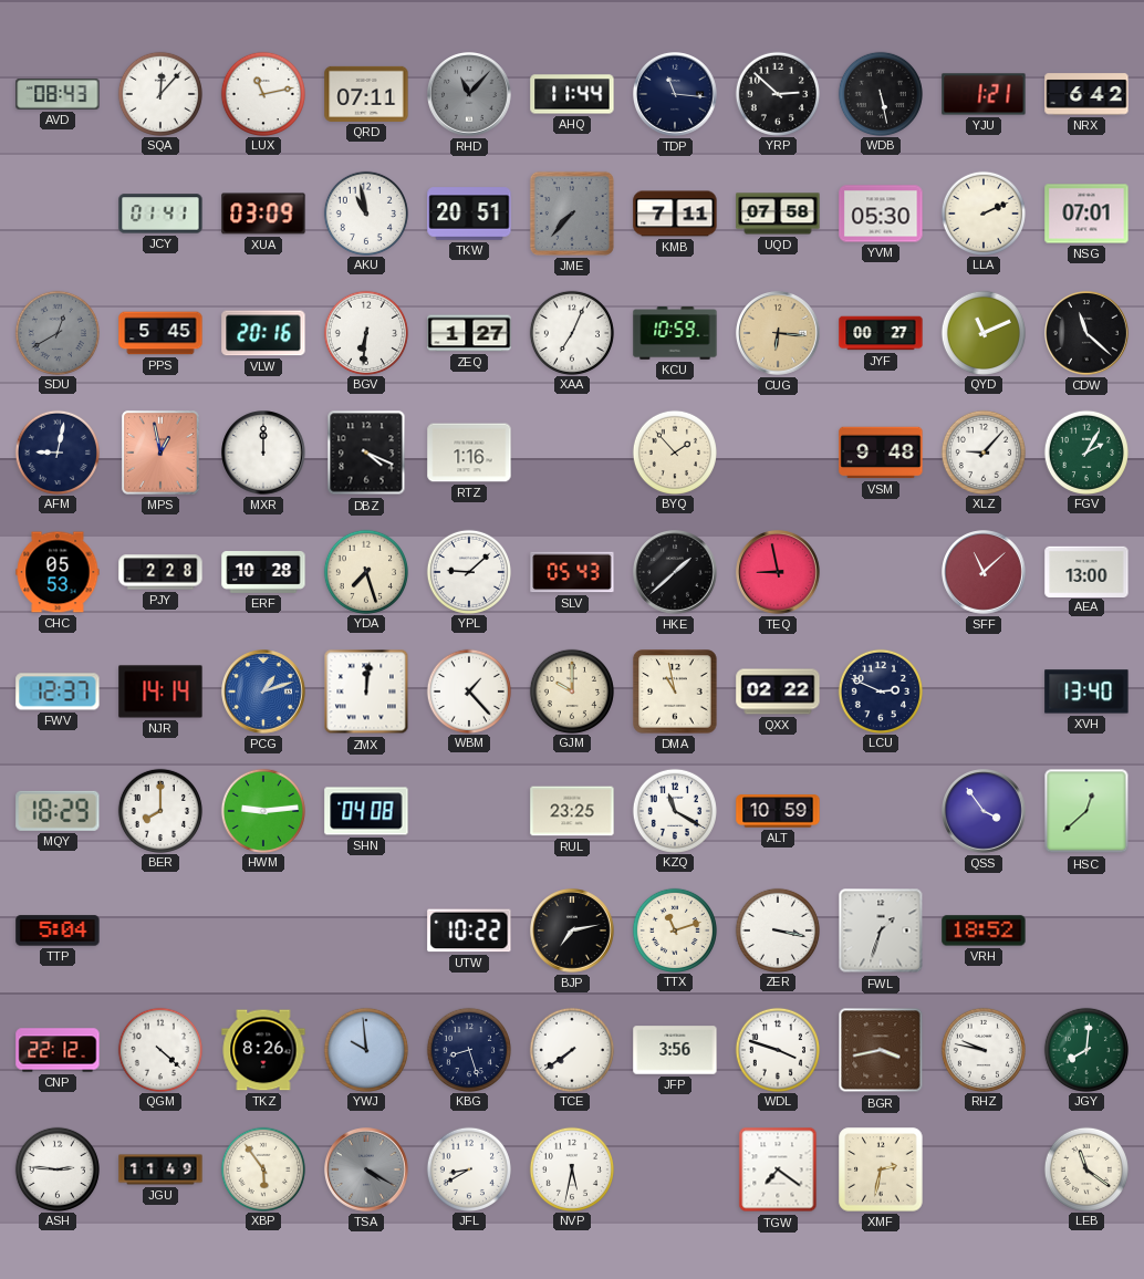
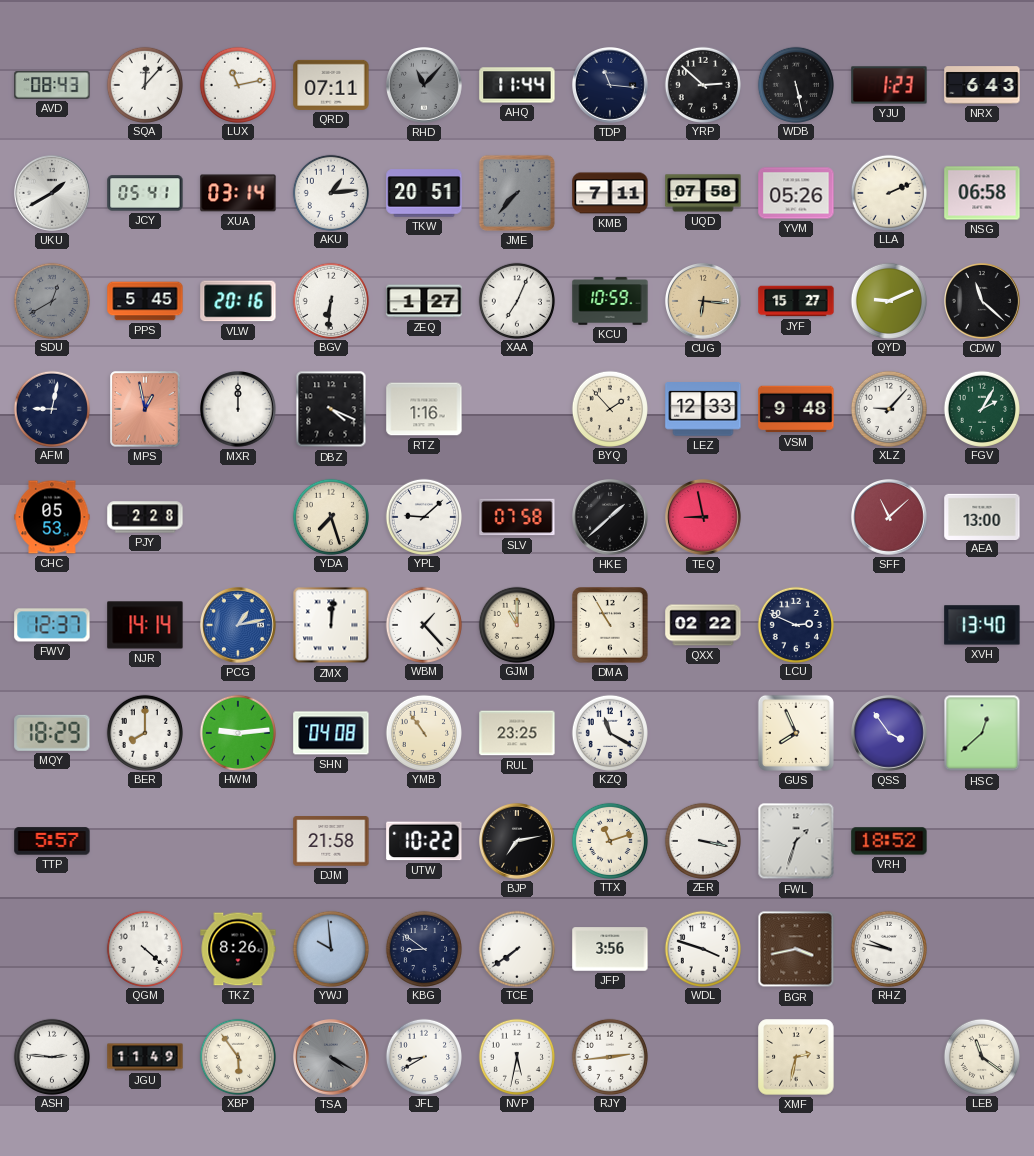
YJU: 1:21 -> 1:23 (889, 85)
NRX: 6:42 -> 6:43 (982, 85)
UKU: none -> 1:40 (53, 194)
JCY: 01:41 -> 05:41 (145, 193)
XUA: 03:09 -> 03:14 (238, 193)
AKU: 10:58 -> 1:14 (330, 192)
YVM: 05:30 -> 05:26 (796, 193)
NSG: 07:01 -> 06:58 (982, 193)
JYF: 00:27 -> 15:27 (796, 301)
QYD: 11:11 -> 9:11 (888, 300)
LEZ: none -> 12:33 (703, 410)
ERF: 10:28 -> none (263, 573)
SLV: 05:43 -> 07:58 (517, 517)
PCG: 1:12 -> 1:13 (239, 626)
GJM: 10:00 -> 11:00 (516, 624)
DMA: 10:58 -> 10:55 (610, 625)
YMB: none -> 10:54 (423, 732)
ALT: 10:59 -> none (778, 811)
GUS: none -> 7:56 (796, 733)
TTP: 5:04 -> 5:57 (52, 841)
DJM: none -> 21:58 (331, 841)
CNP: 22:12 -> none (58, 1050)
KBG: 8:27 -> 8:51 (423, 948)
JGY: 8:01 -> none (1085, 1049)
RJY: none -> 2:44 (609, 1056)
TGW: 7:21 -> none (778, 1169)
